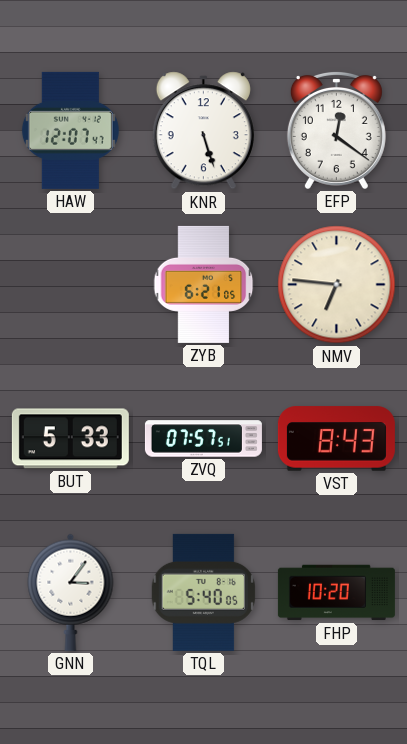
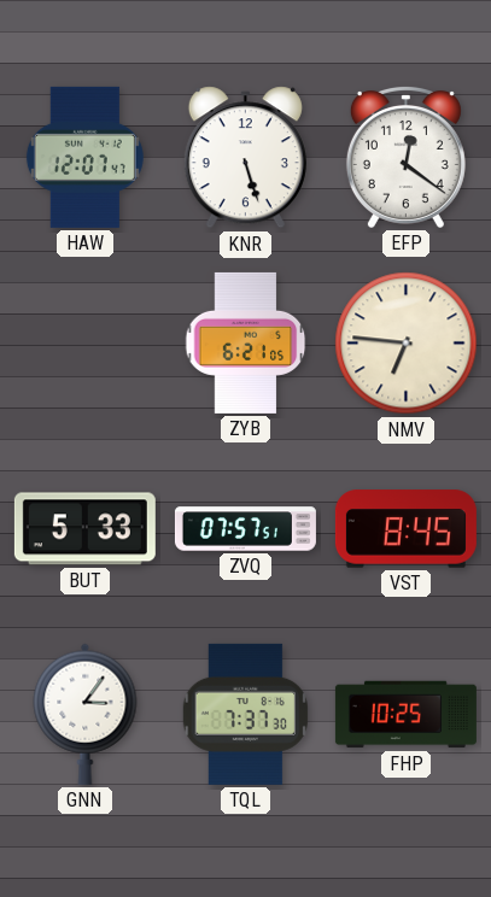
VST: 8:43 -> 8:45 (405, 529)
TQL: 5:40 -> 7:37 (245, 714)
FHP: 10:20 -> 10:25 (405, 715)
